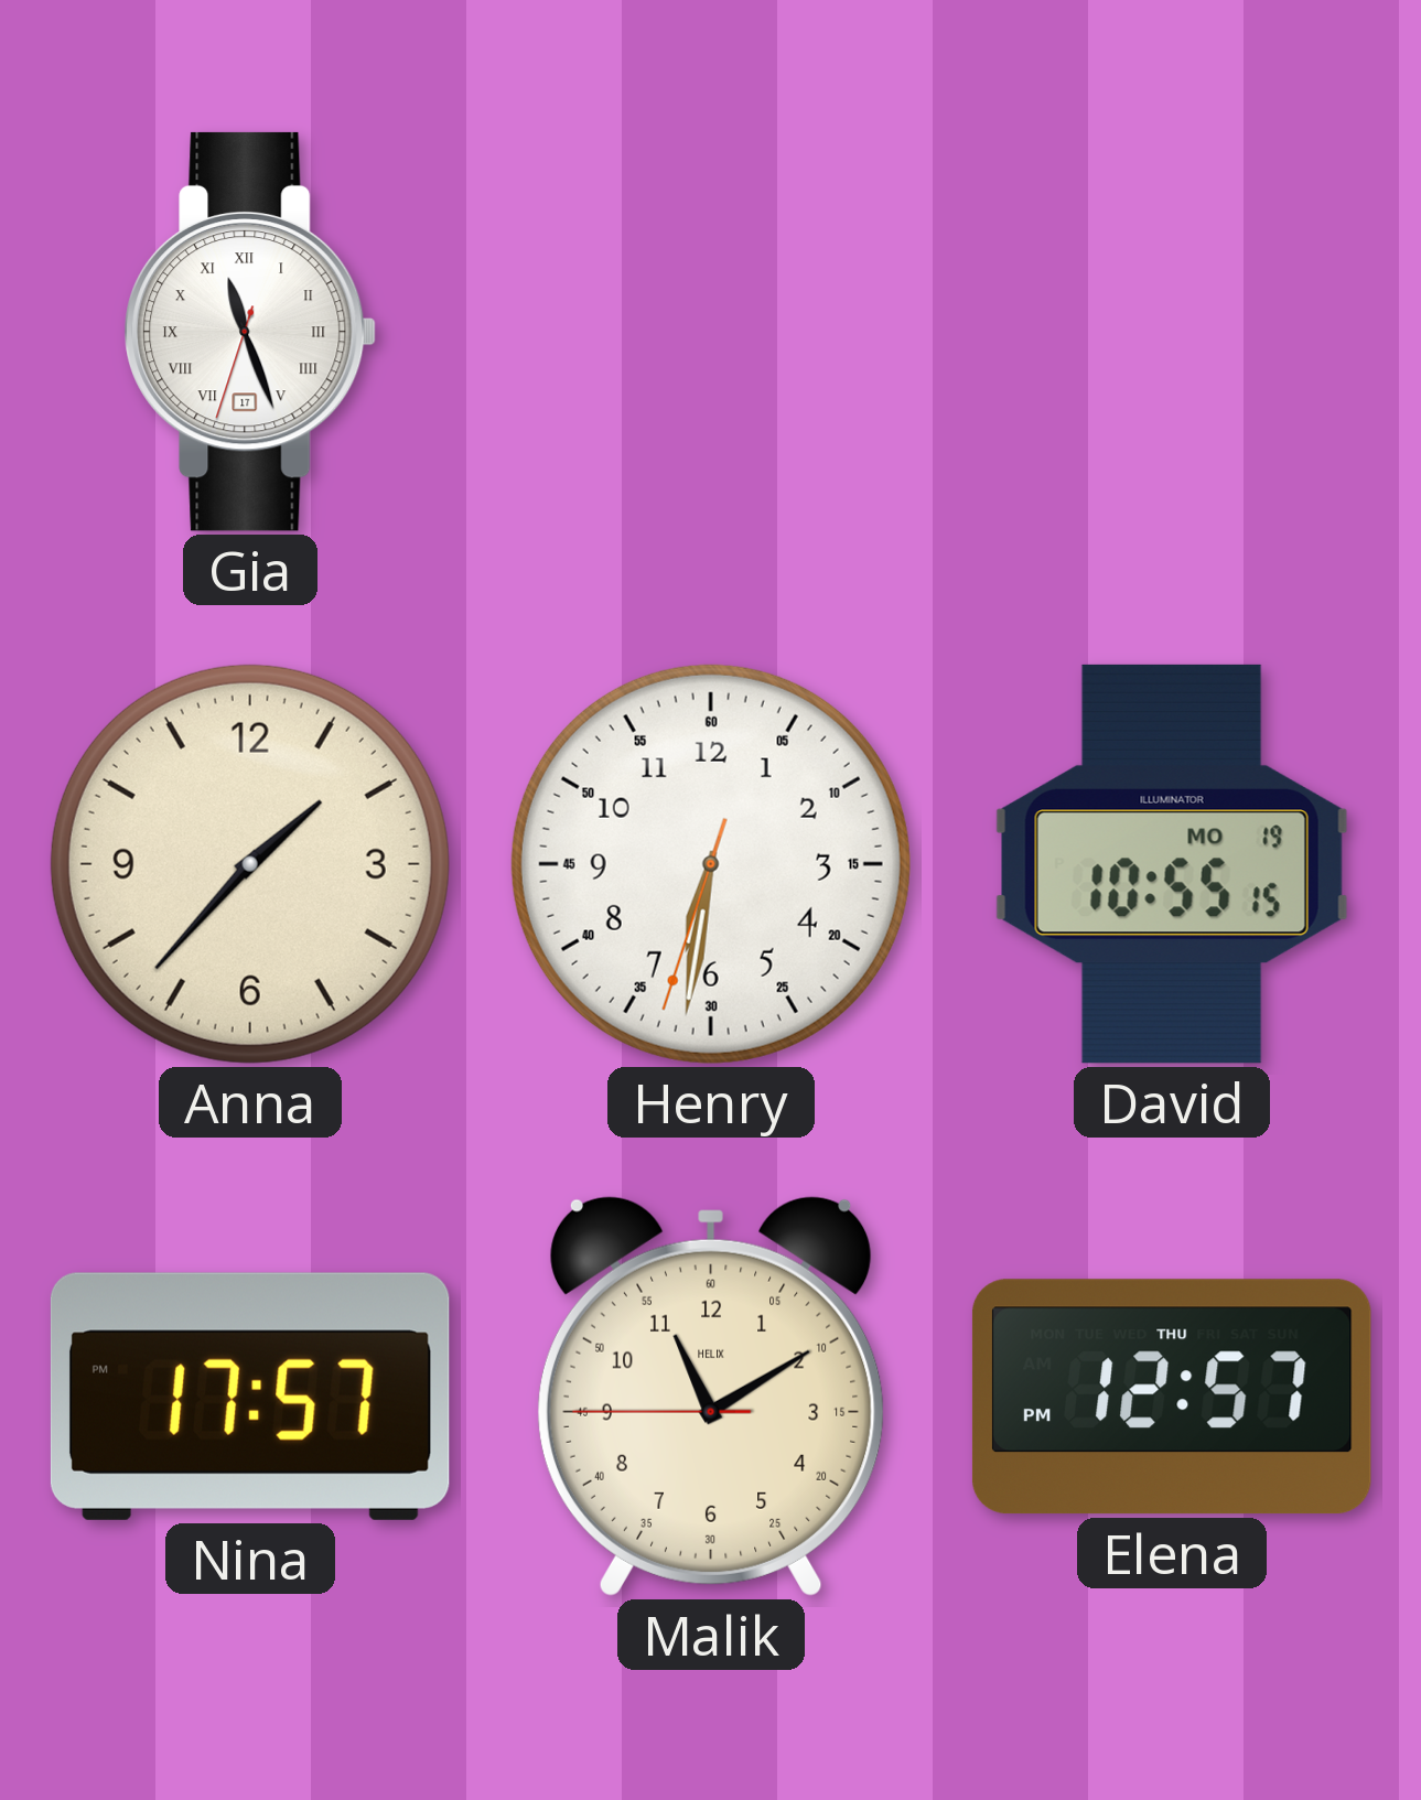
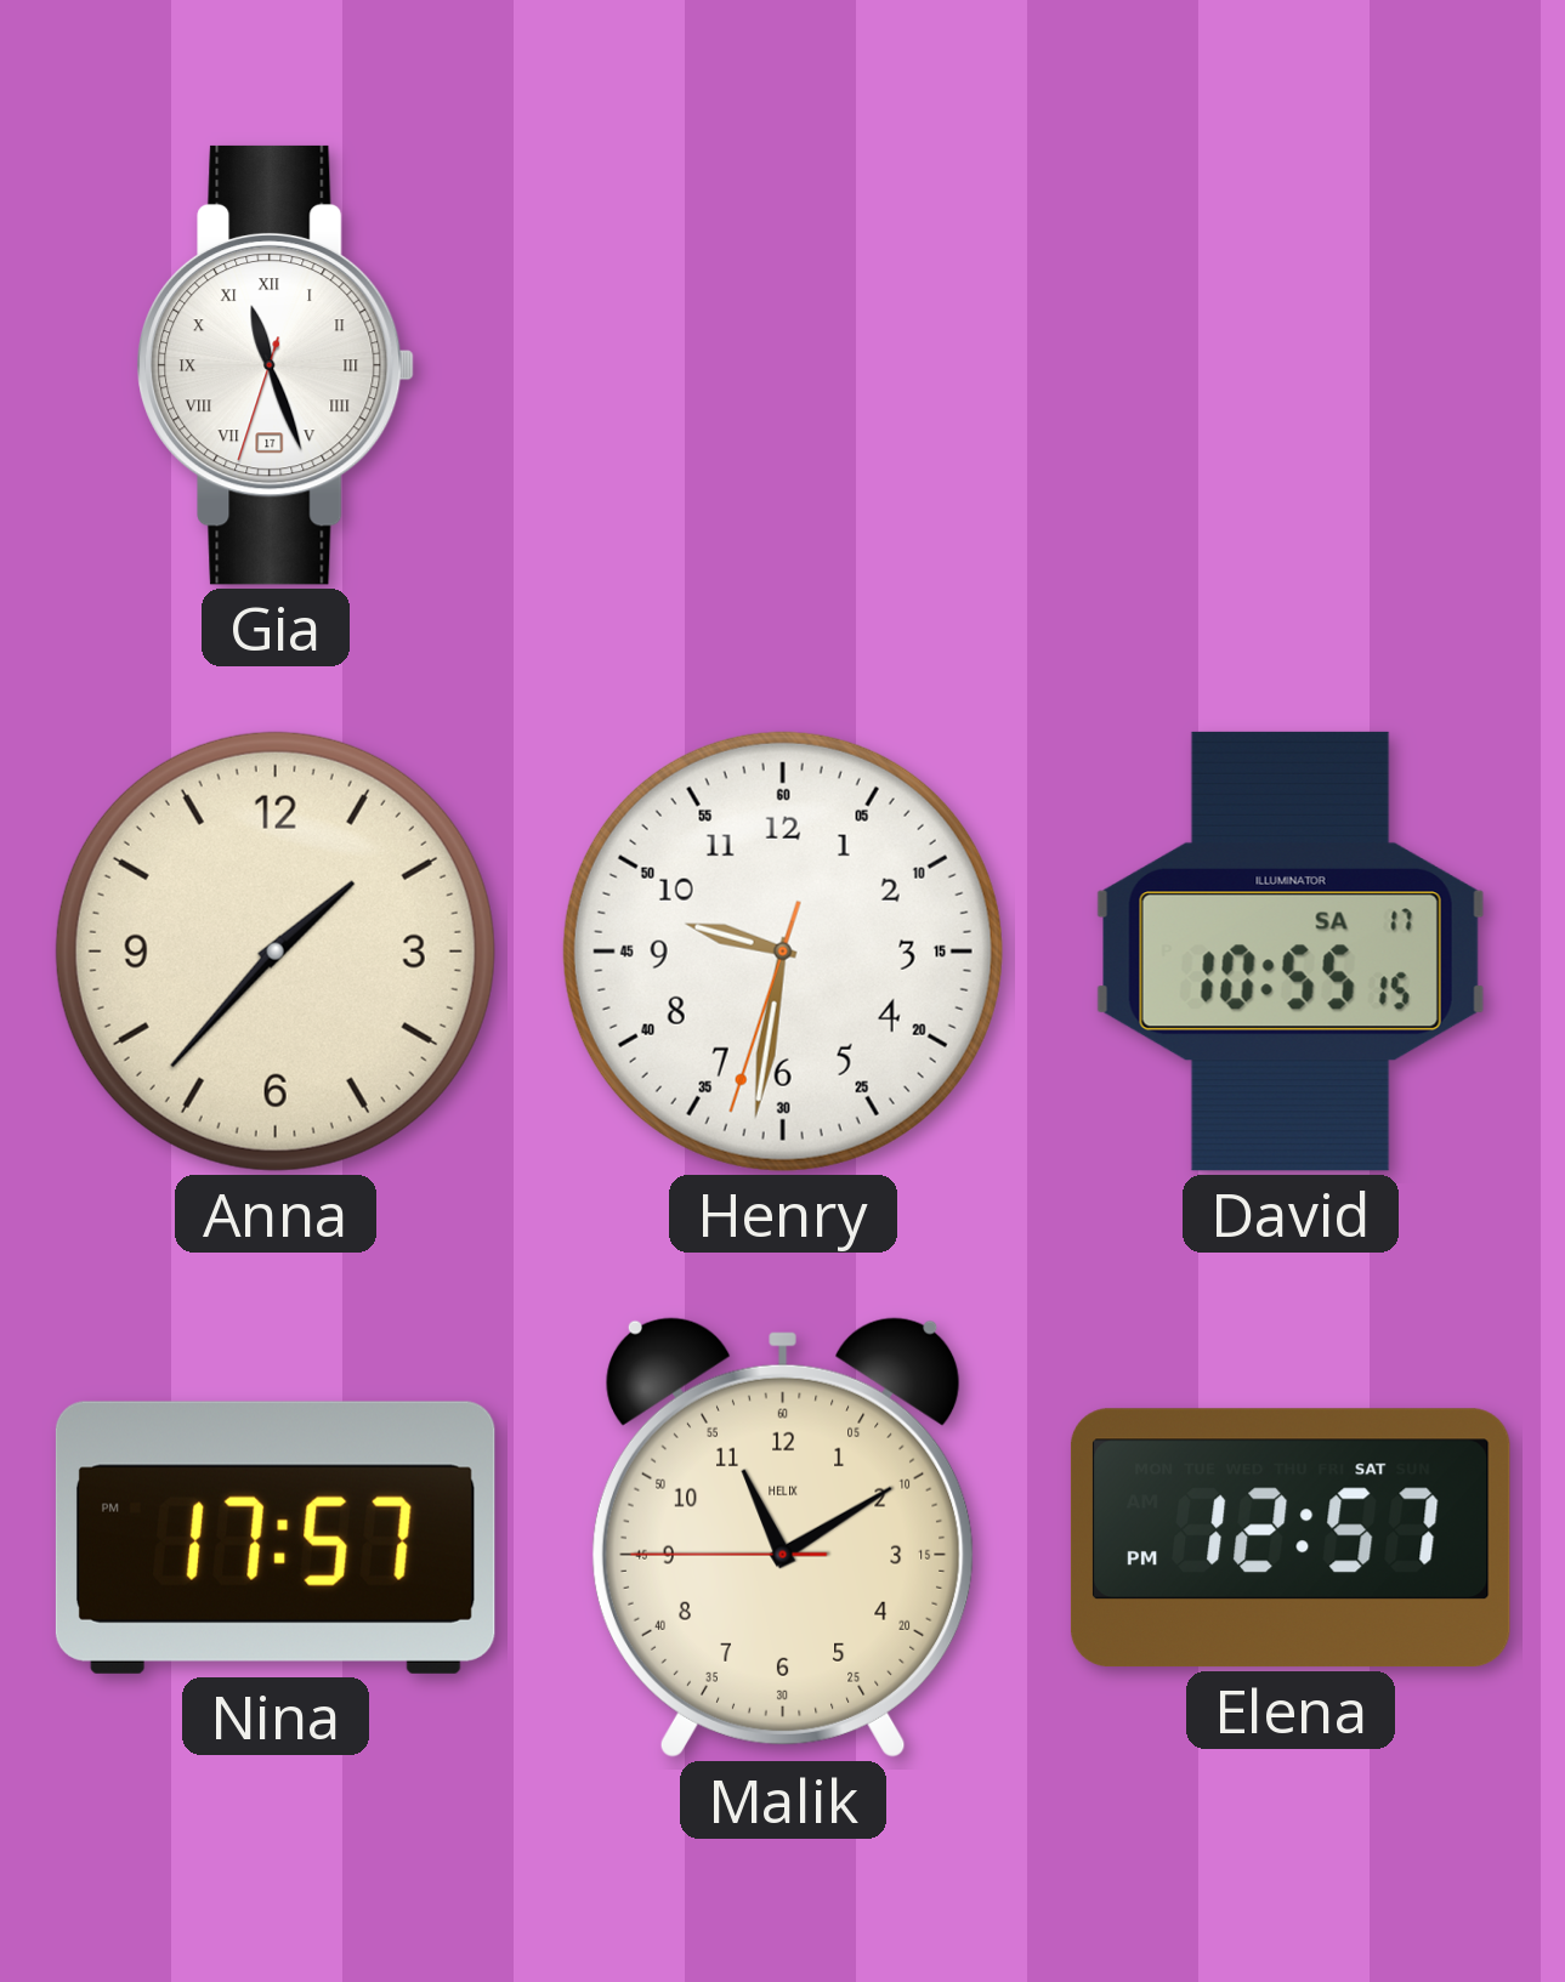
Henry: 6:31 -> 9:31 (783, 952)
David date: MO 19 -> SA 17 (1291, 952)
Elena date: THU -> SAT (1291, 1538)
